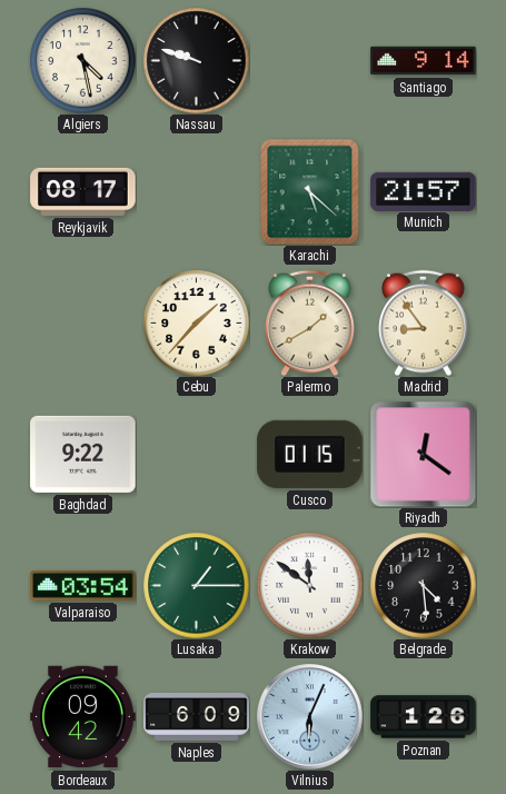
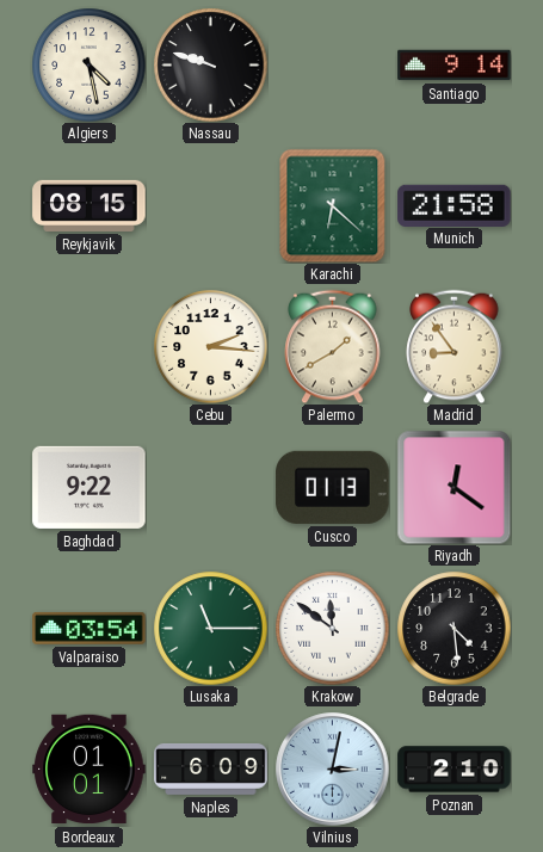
Reykjavik: 08:17 -> 08:15 (90, 205)
Karachi: 5:22 -> 6:22 (333, 205)
Munich: 21:57 -> 21:58 (455, 205)
Cebu: 1:37 -> 2:16 (210, 346)
Cusco: 01:15 -> 01:13 (333, 487)
Lusaka: 1:15 -> 11:15 (210, 628)
Bordeaux: 09:42 -> 01:01 (90, 770)
Vilnius: 6:04 -> 3:02 (333, 770)
Poznan: 1:26 -> 2:10 (455, 770)
